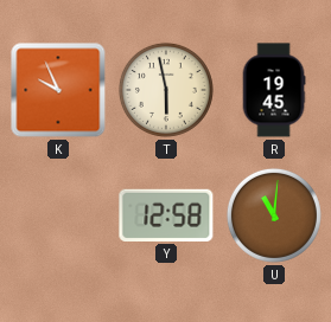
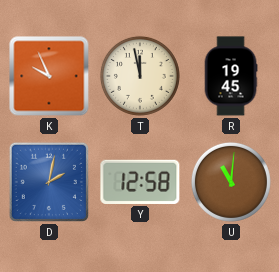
T: 5:58 -> 11:58 (140, 76)
D: none -> 2:02 (49, 182)
